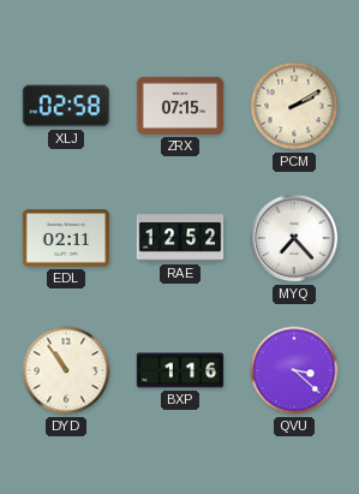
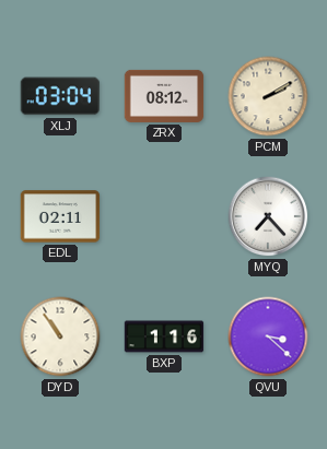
XLJ: 02:58 -> 03:04 (59, 96)
ZRX: 07:15 -> 08:12 (164, 96)
RAE: 12:52 -> none (180, 238)
